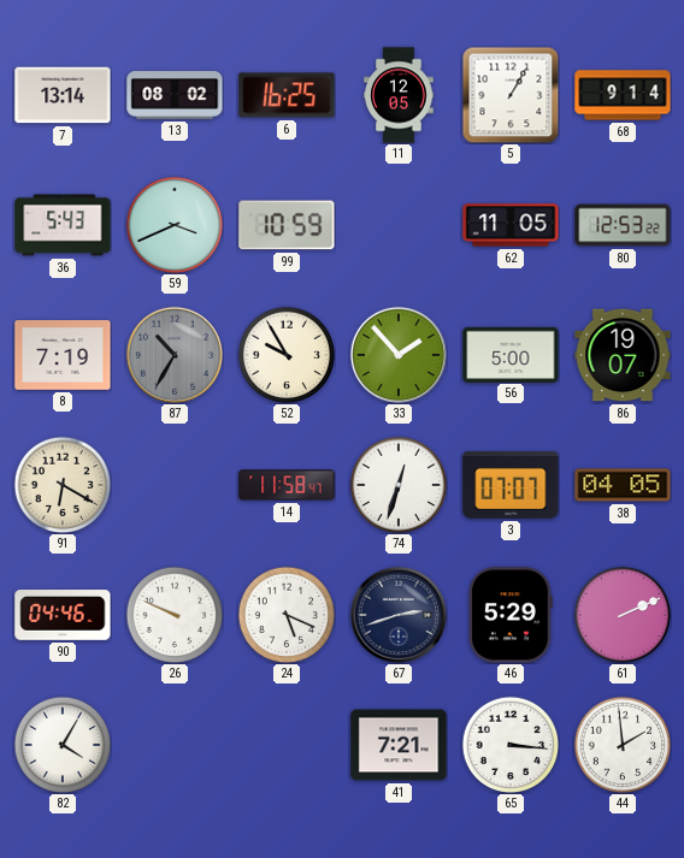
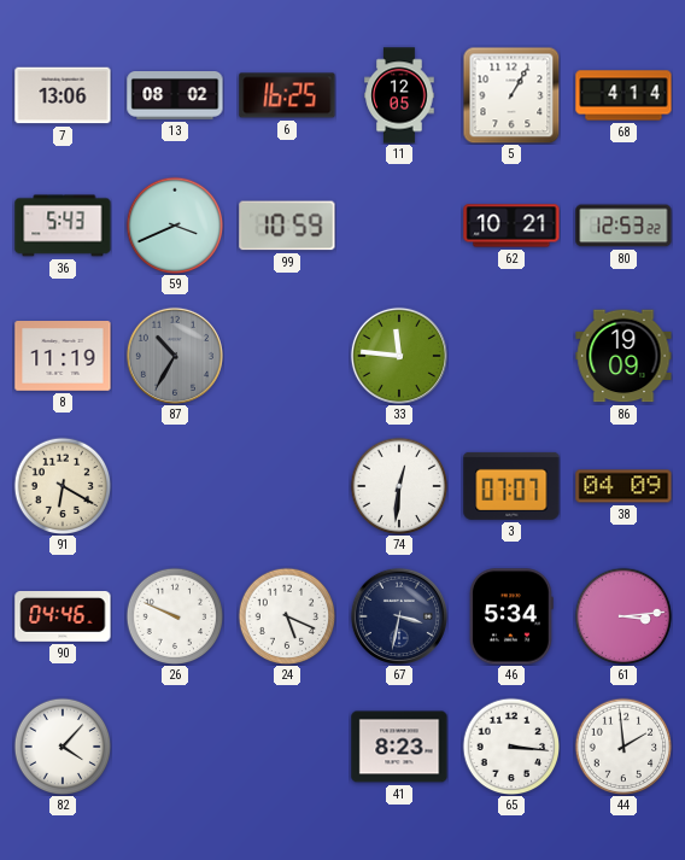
7: 13:14 -> 13:06 (63, 95)
68: 9:14 -> 4:14 (623, 95)
62: 11:05 -> 10:21 (511, 226)
8: 7:19 -> 11:19 (63, 357)
52: 9:55 -> none (287, 355)
33: 1:53 -> 11:46 (399, 356)
56: 5:00 -> none (511, 354)
86: 19:07 -> 19:09 (623, 356)
14: 11:58 -> none (287, 485)
74: 12:33 -> 12:31 (399, 486)
38: 04:05 -> 04:09 (623, 486)
67: 2:42 -> 3:32 (399, 616)
46: 5:29 -> 5:34 (511, 616)
61: 2:11 -> 3:14 (623, 616)
82: 4:05 -> 4:07 (63, 747)
41: 7:21 -> 8:23 (399, 747)
